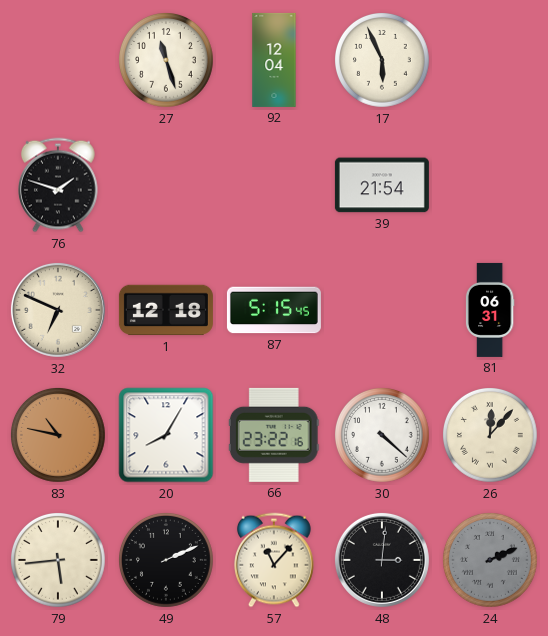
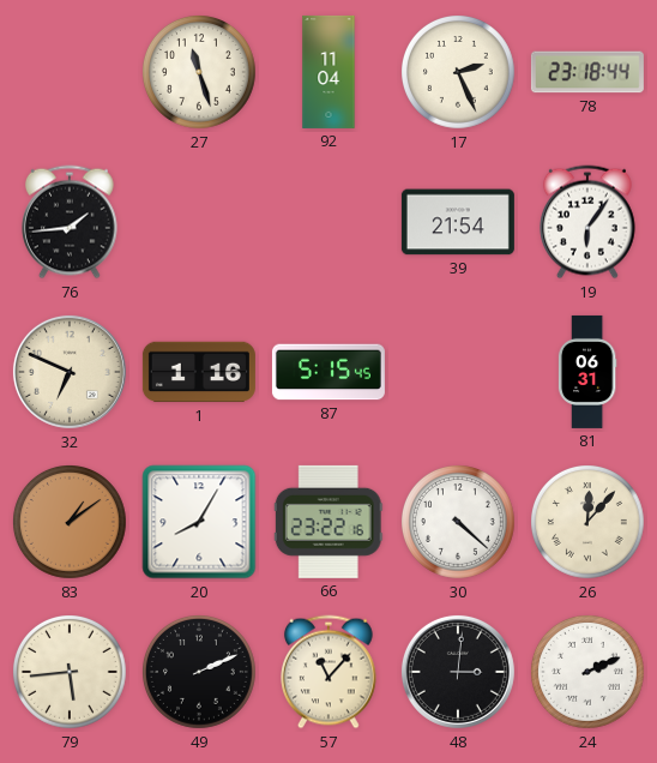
92: 12:04 -> 11:04 (328, 72)
17: 5:56 -> 2:26 (459, 73)
78: none -> 23:18 (587, 72)
76: 1:48 -> 1:44 (71, 222)
19: none -> 6:06 (589, 222)
1: 12:18 -> 1:16 (199, 372)
83: 10:47 -> 1:09 (71, 523)
24 dial: grey -> white (589, 673)
